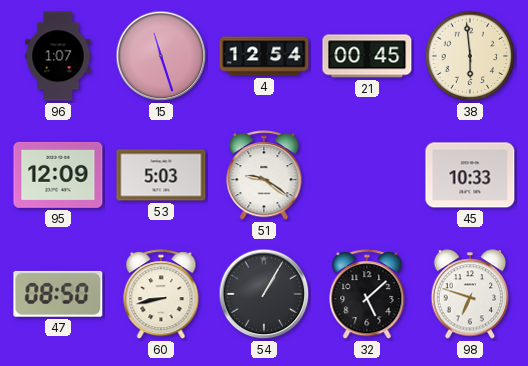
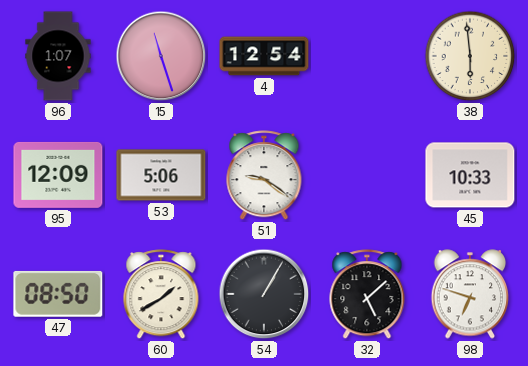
21: 00:45 -> none (367, 56)
53: 5:03 -> 5:06 (161, 175)
60: 8:43 -> 1:40 (161, 295)
